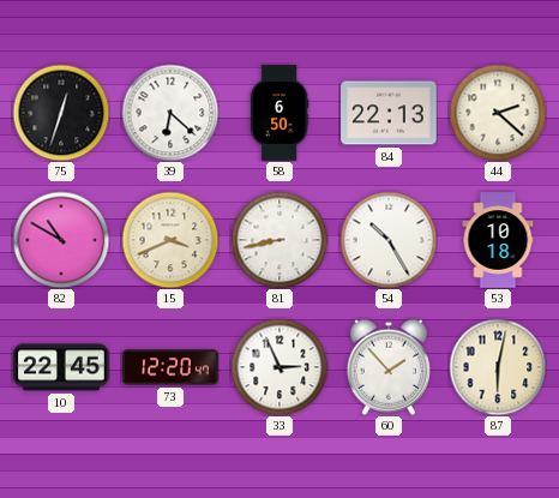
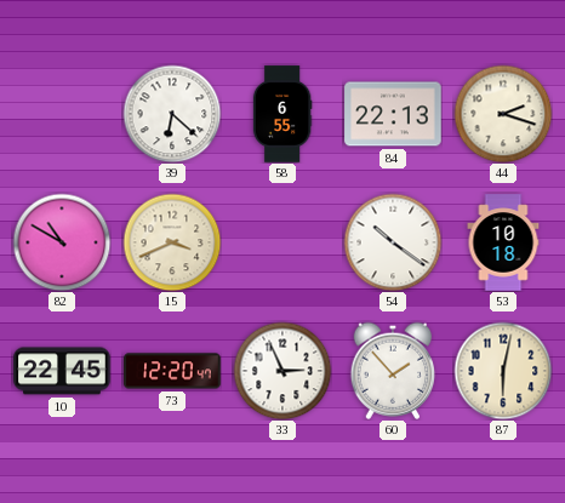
75: 12:33 -> none (61, 113)
58: 6:50 -> 6:55 (282, 114)
44: 2:22 -> 2:18 (503, 114)
81: 8:43 -> none (279, 240)
54: 10:25 -> 10:21 (393, 242)
